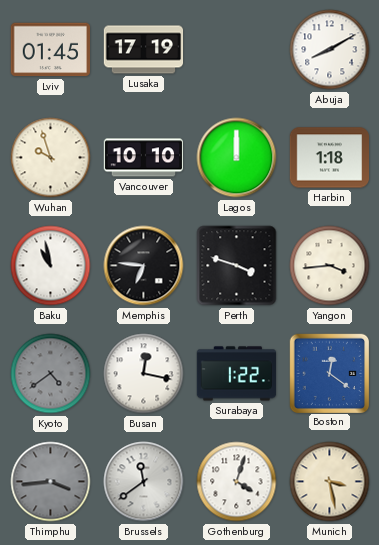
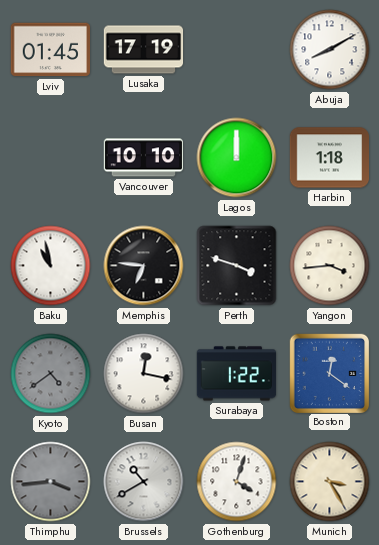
Wuhan: 9:57 -> none (51, 158)
Brussels: 11:39 -> 10:40 (144, 482)
Munich: 3:28 -> 3:25 (330, 482)
